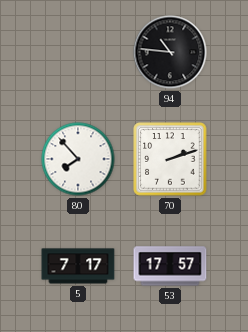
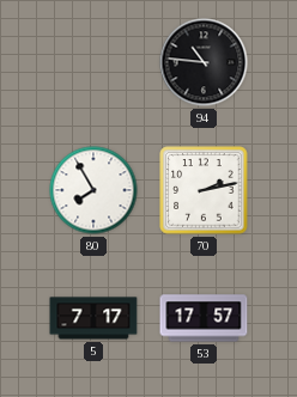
80: 7:53 -> 7:55 (93, 190)
70: 2:12 -> 2:13 (204, 190)
